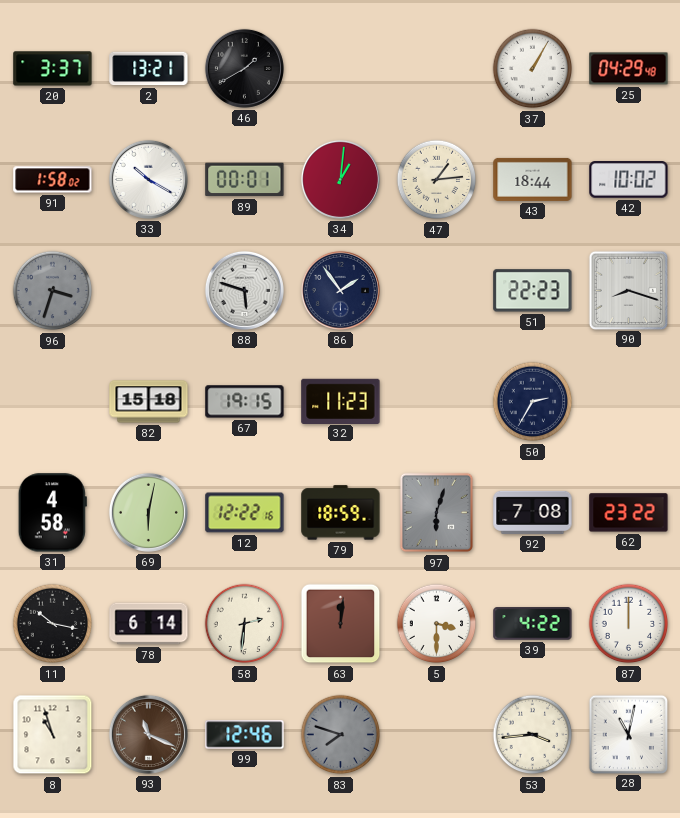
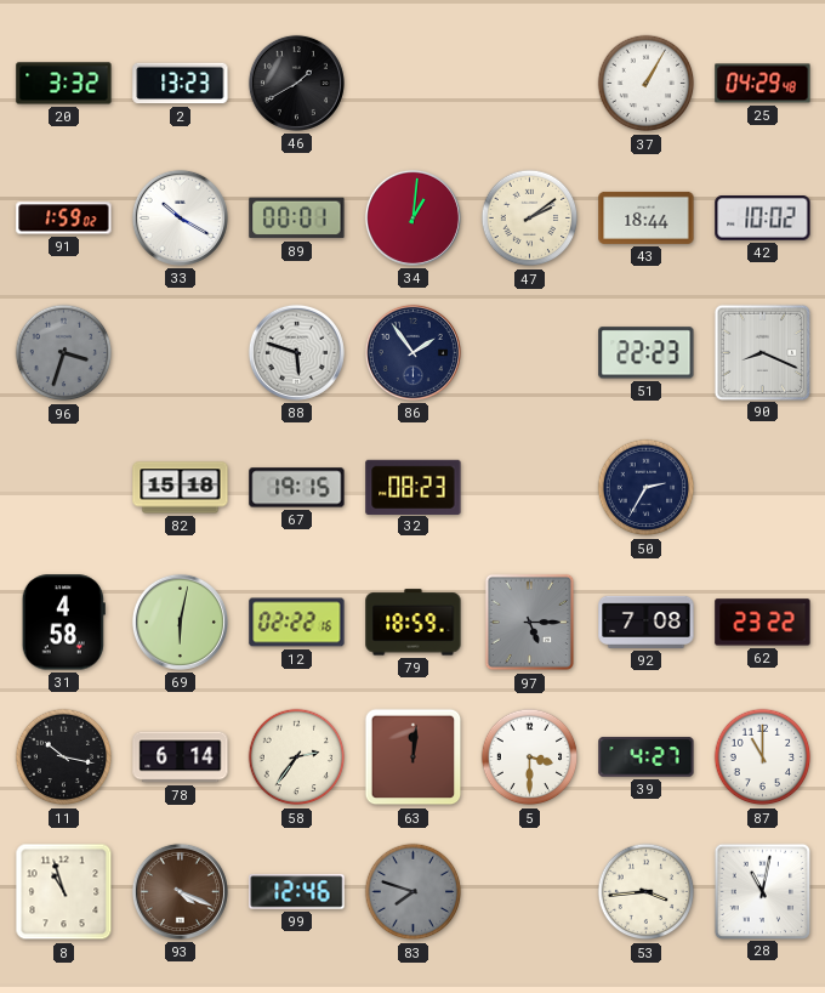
20: 3:37 -> 3:32 (64, 84)
2: 13:21 -> 13:23 (181, 84)
91: 1:58 -> 1:59 (64, 219)
47: 1:14 -> 2:09 (530, 219)
90: 8:18 -> 8:19 (762, 352)
32: 11:23 -> 08:23 (414, 487)
12: 12:22 -> 02:22 (297, 623)
97: 6:03 -> 5:15 (530, 623)
58: 2:31 -> 2:36 (297, 757)
39: 4:22 -> 4:27 (647, 757)
87: 12:00 -> 11:00 (763, 757)
93: 11:19 -> 4:19 (180, 891)
